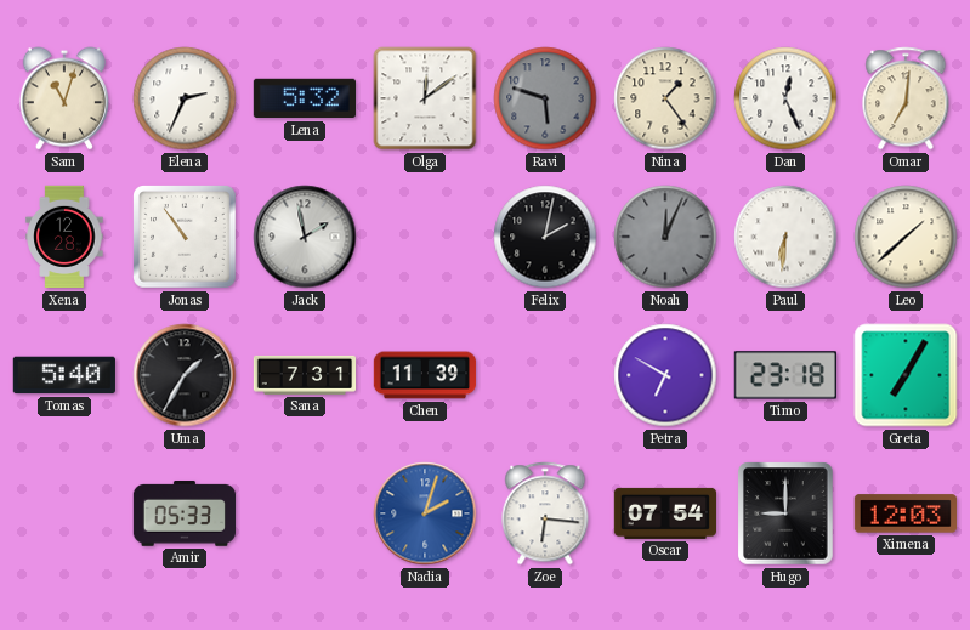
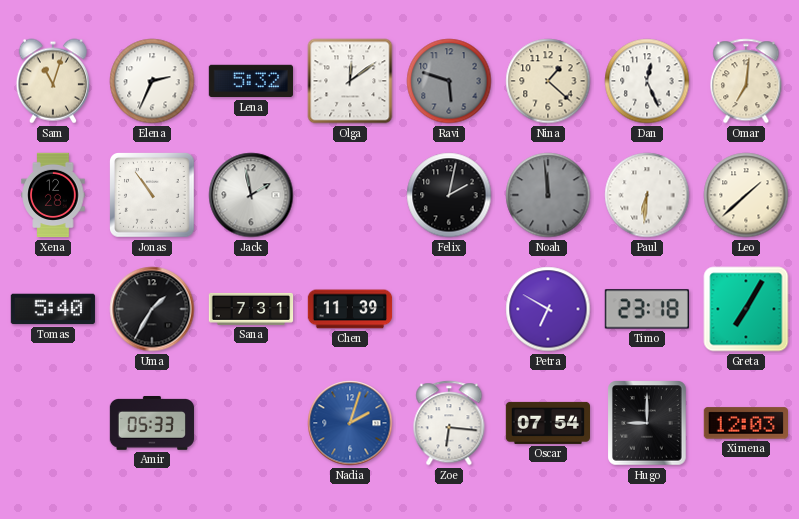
Nina: 1:24 -> 1:22 (548, 81)
Noah: 12:04 -> 11:59 (548, 195)
